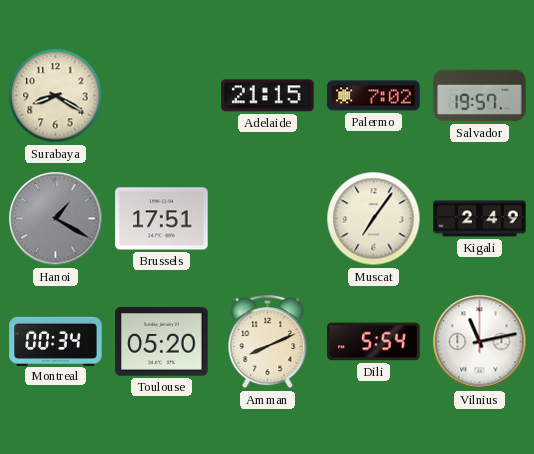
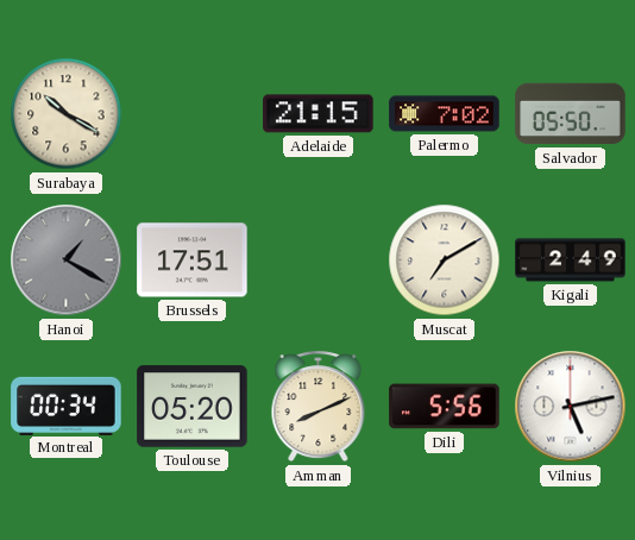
Surabaya: 8:20 -> 10:20 (67, 114)
Salvador: 19:57 -> 05:50 (571, 114)
Muscat: 7:06 -> 7:10 (445, 260)
Dili: 5:54 -> 5:56 (445, 407)
Vilnius: 11:13 -> 5:13 (571, 407)
